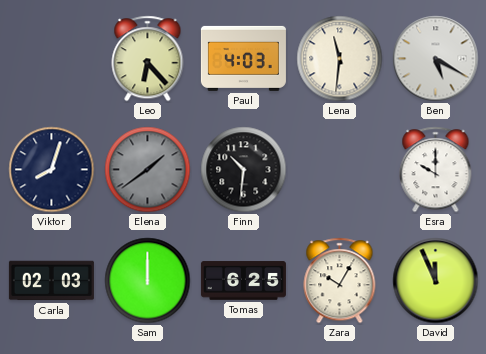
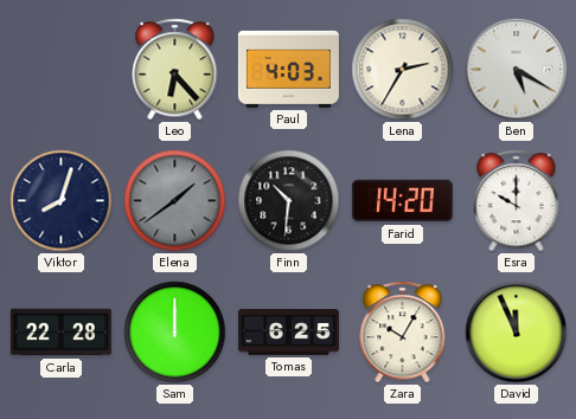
Lena: 11:31 -> 2:35 (403, 70)
Farid: none -> 14:20 (402, 201)
Carla: 02:03 -> 22:28 (60, 333)
